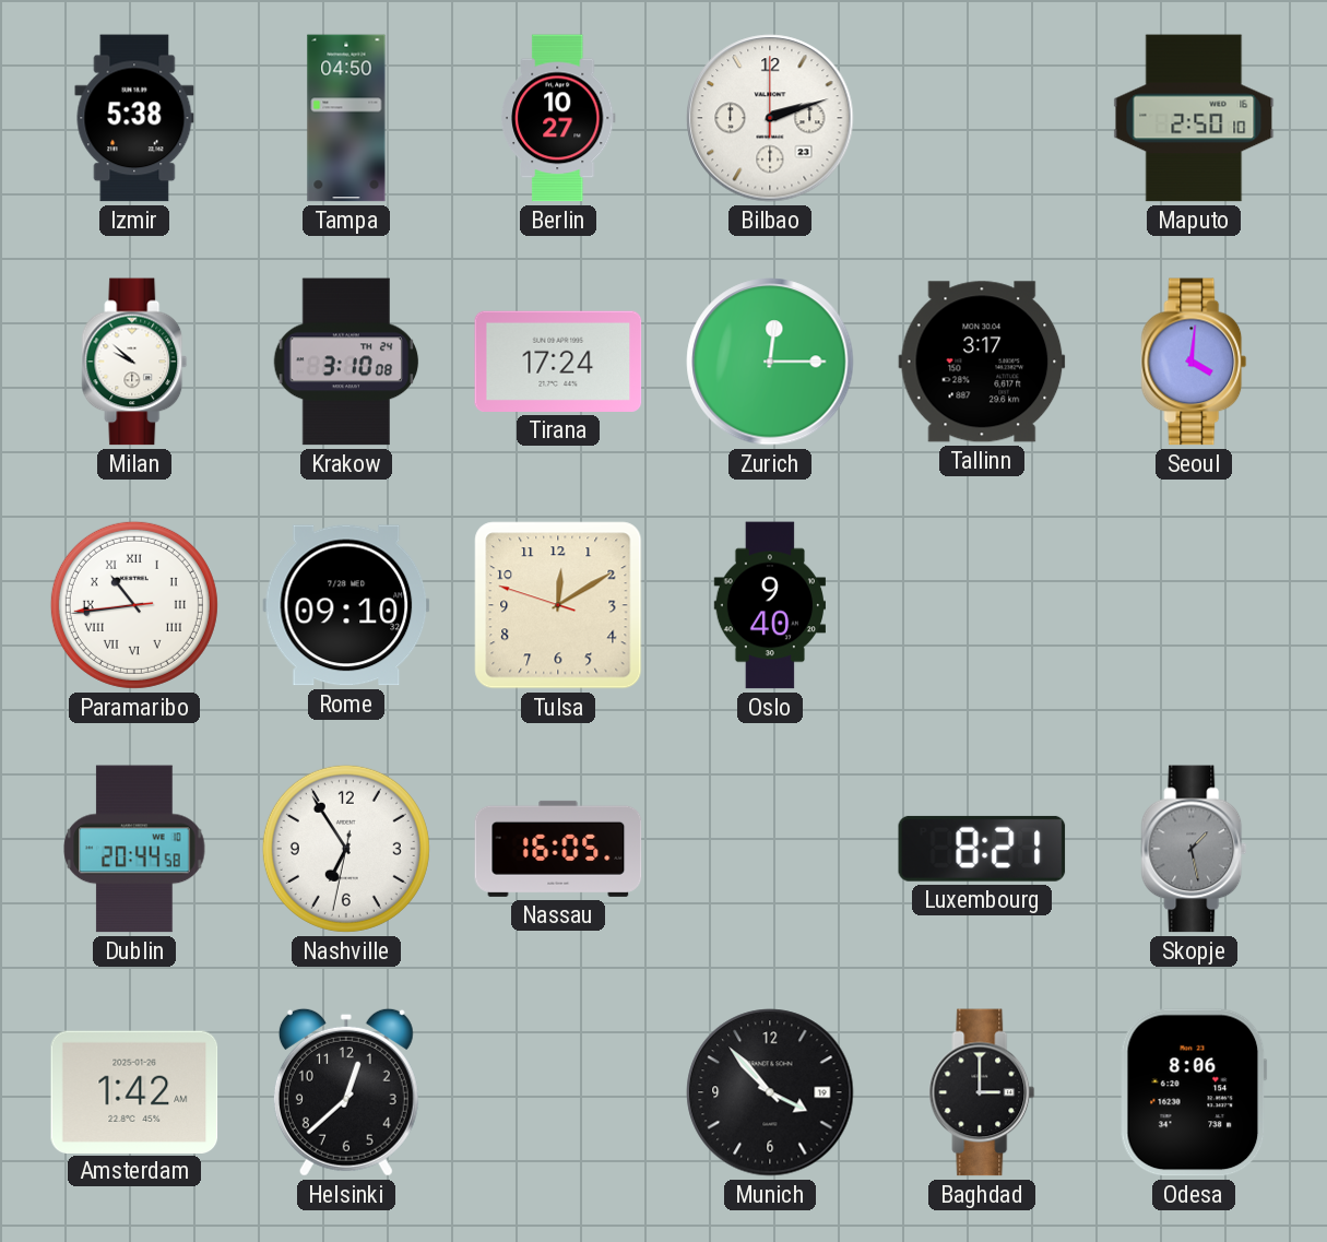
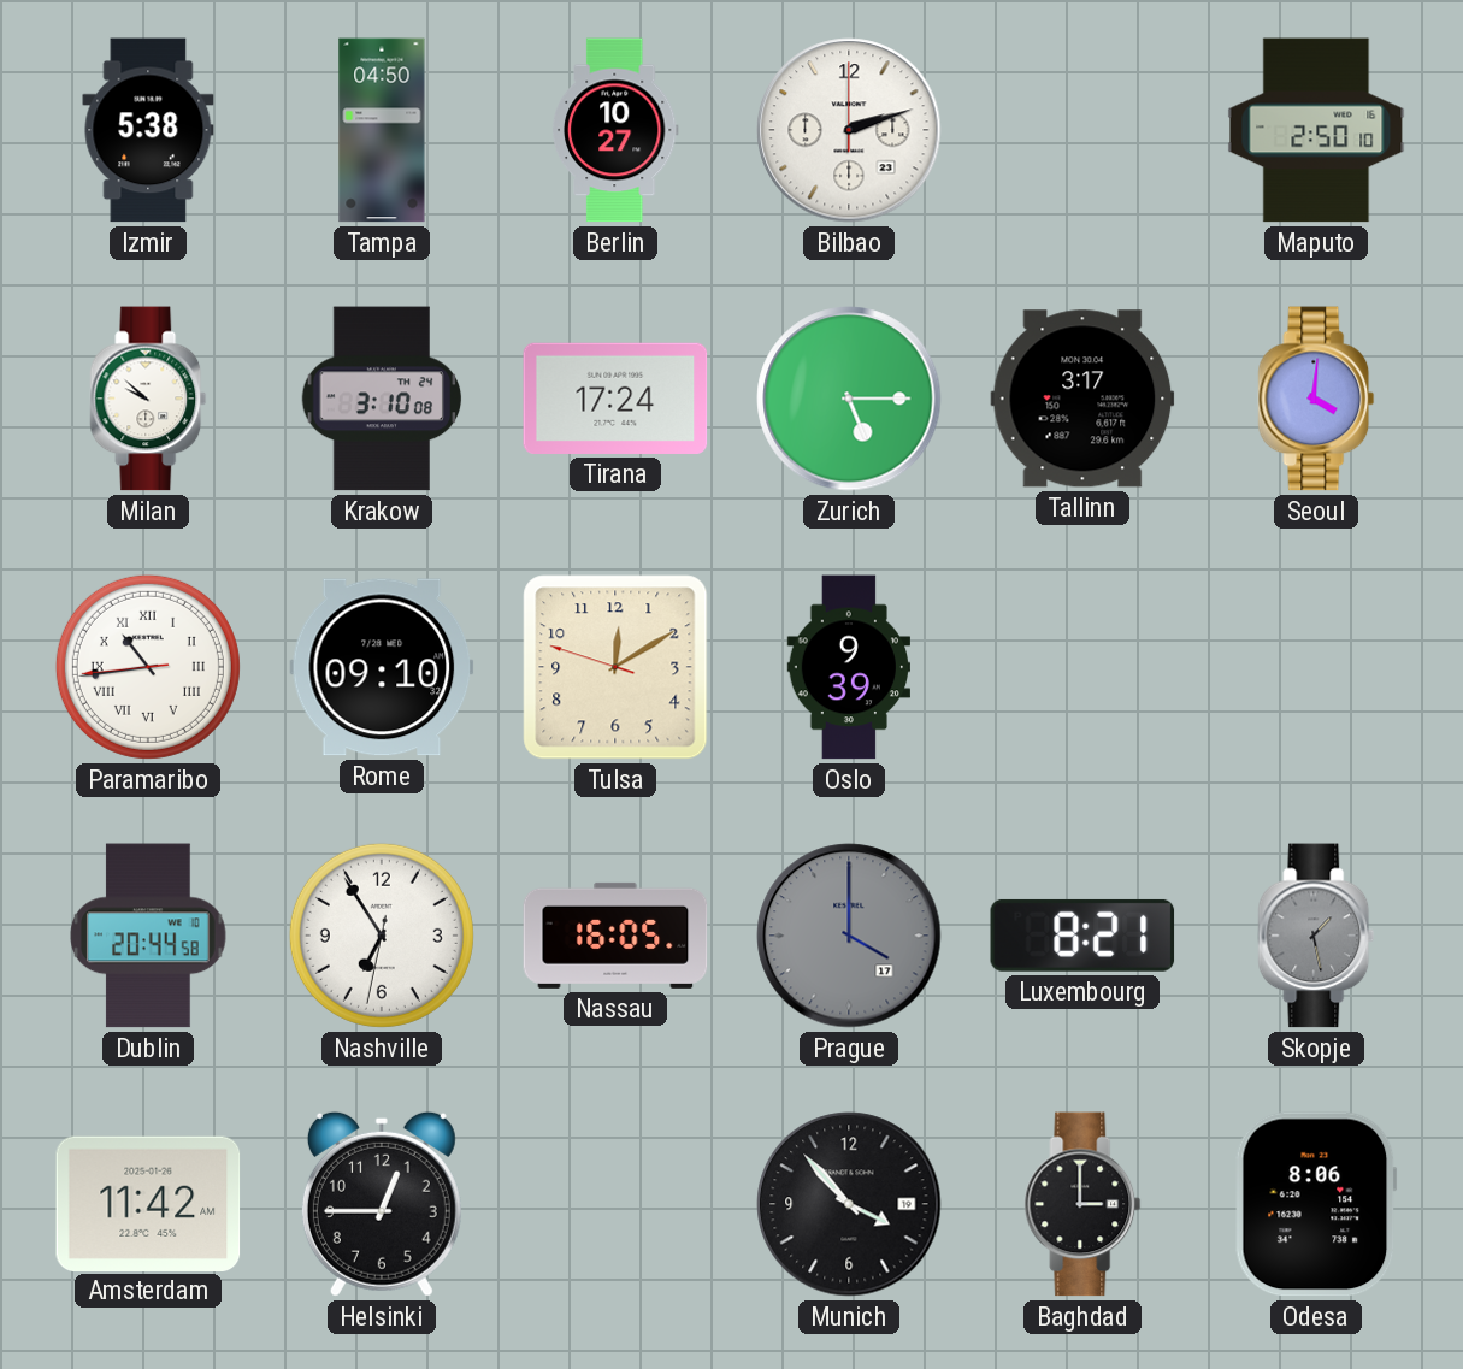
Zurich: 12:15 -> 5:15 (849, 399)
Oslo: 9:40 -> 9:39 (848, 667)
Prague: none -> 4:00 (849, 936)
Amsterdam: 1:42 -> 11:42 (148, 1203)
Helsinki: 12:38 -> 12:45 (382, 1204)
